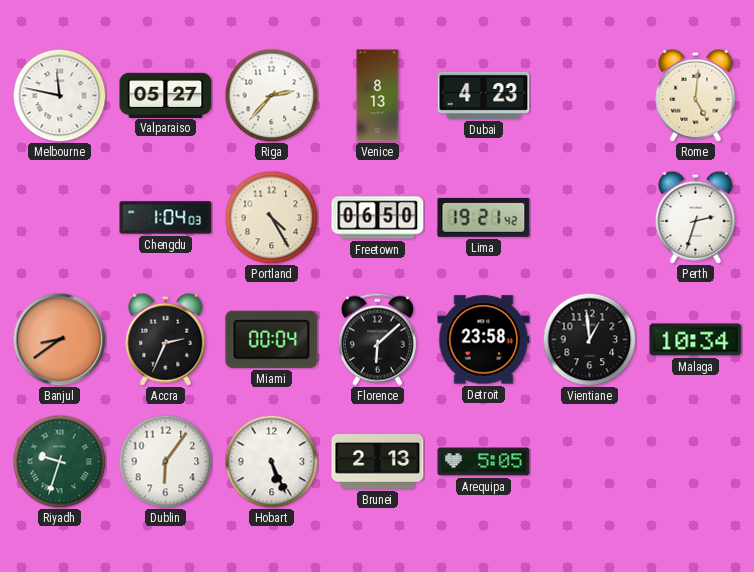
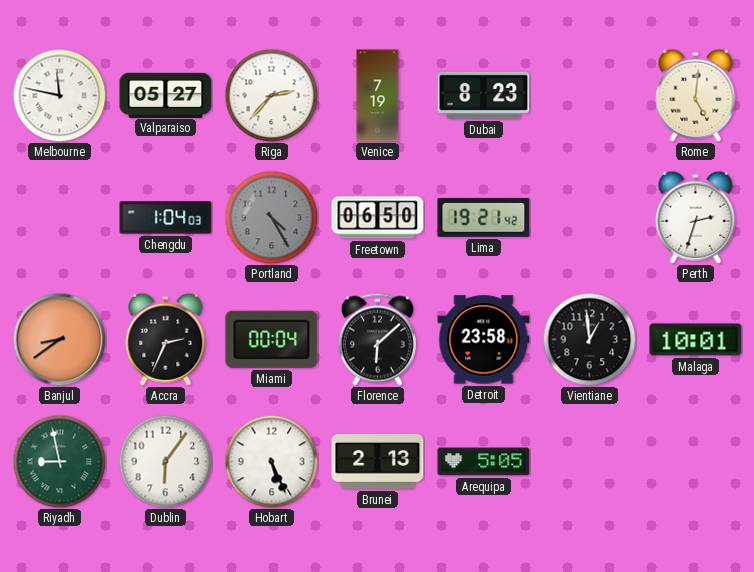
Venice: 8:13 -> 7:19 (378, 96)
Dubai: 4:23 -> 8:23 (484, 95)
Portland dial: cream -> grey (271, 217)
Malaga: 10:34 -> 10:01 (696, 340)
Riyadh: 9:33 -> 8:58 (59, 461)
